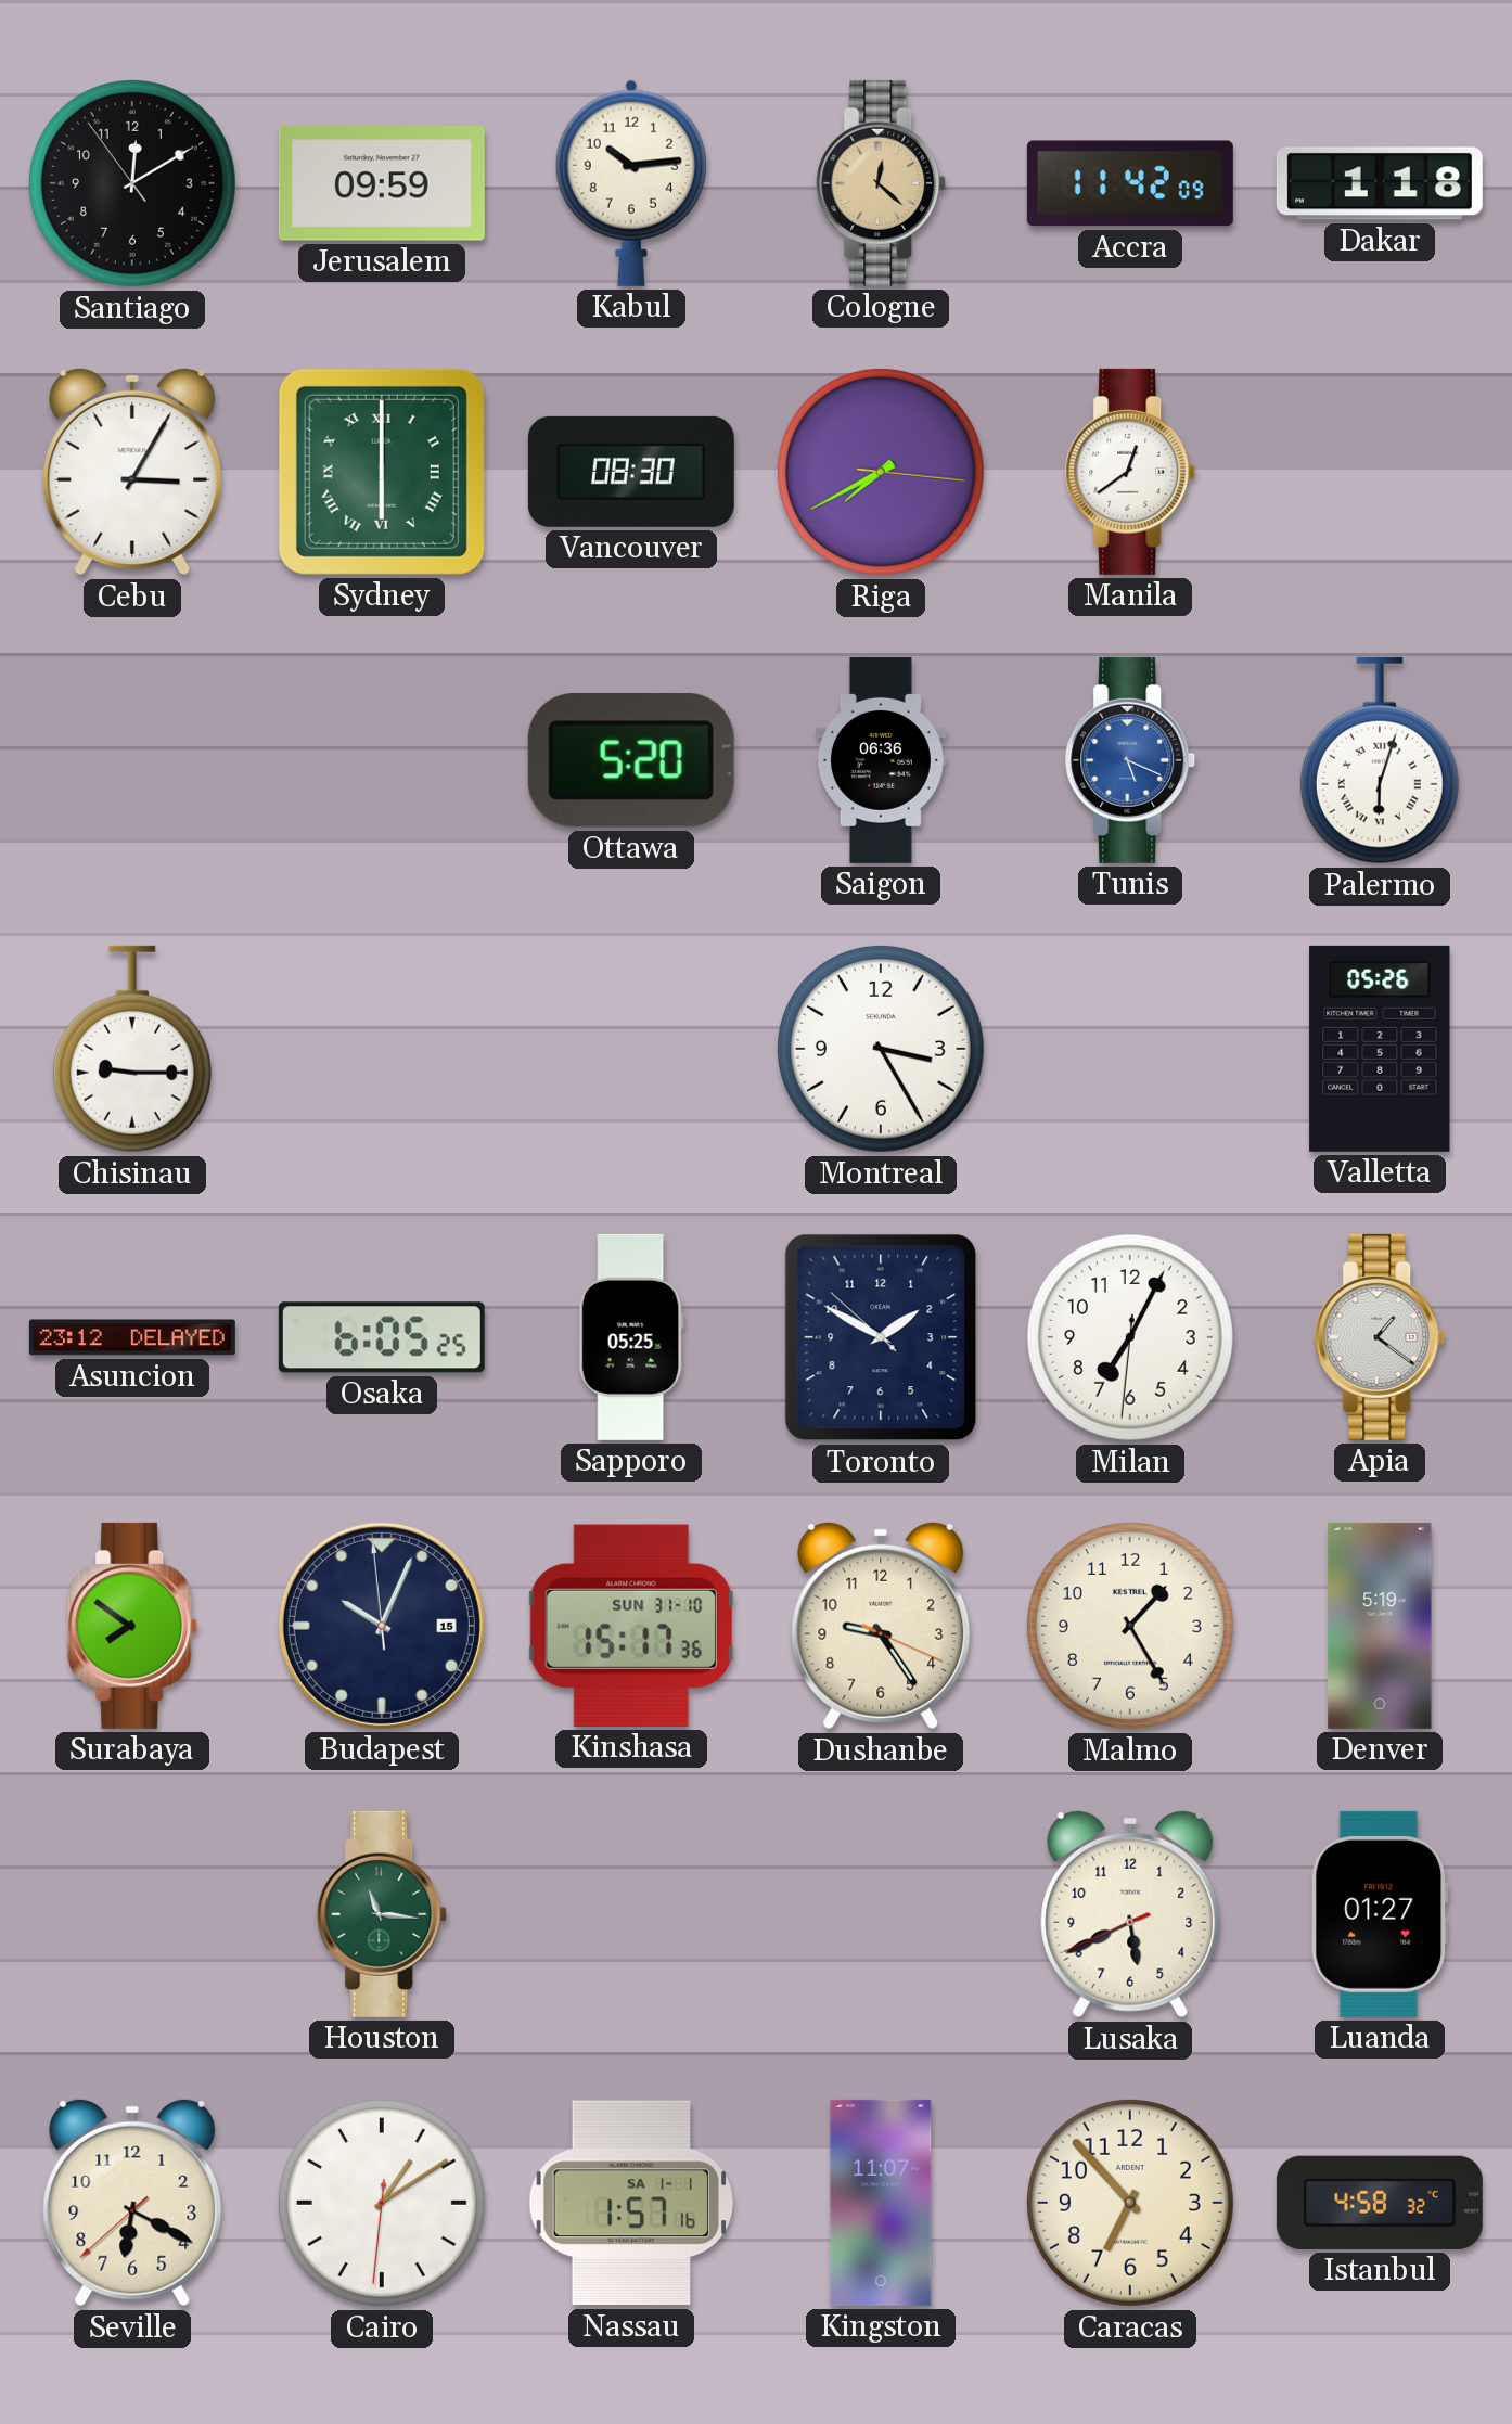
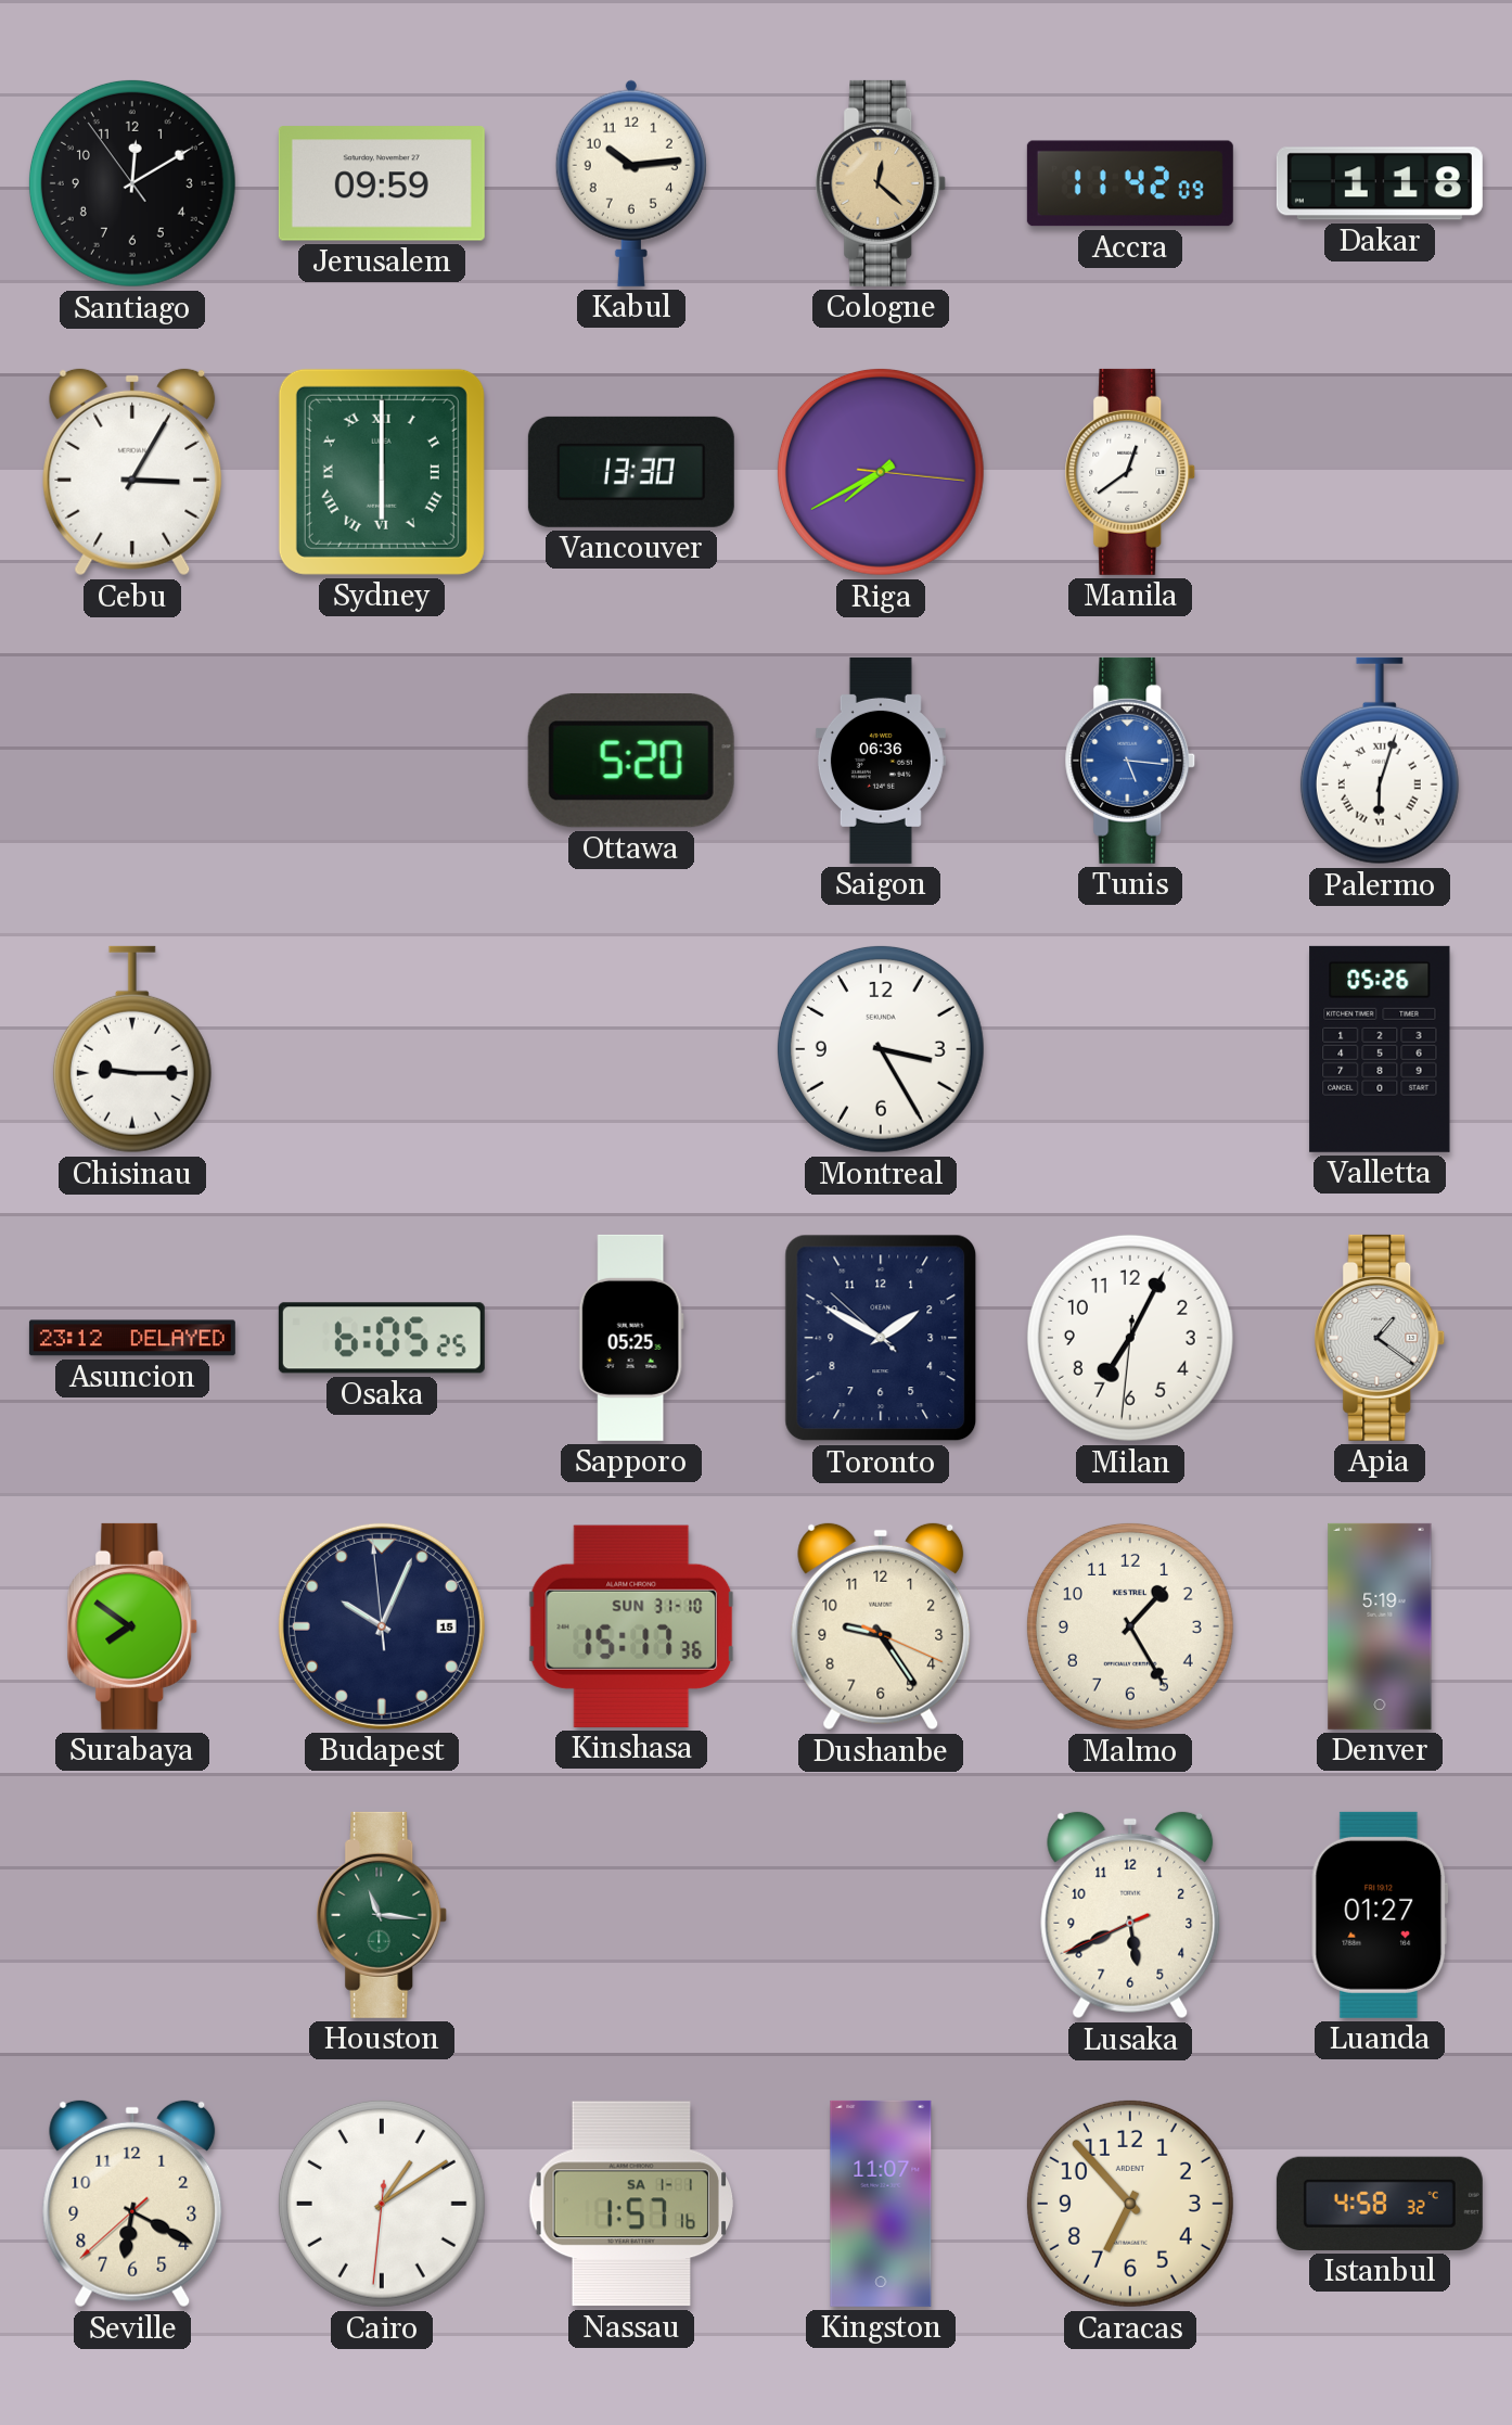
Vancouver: 08:30 -> 13:30 (631, 472)
Tunis: 5:19 -> 5:16 (1130, 761)
